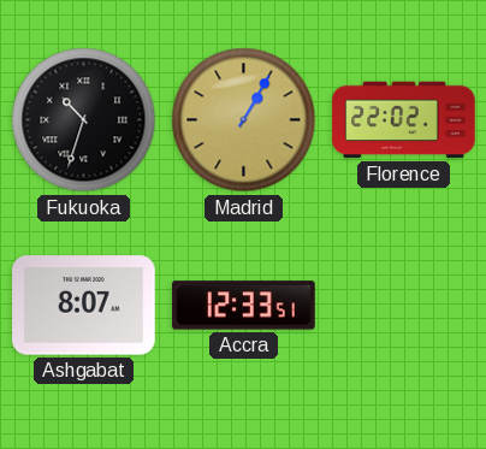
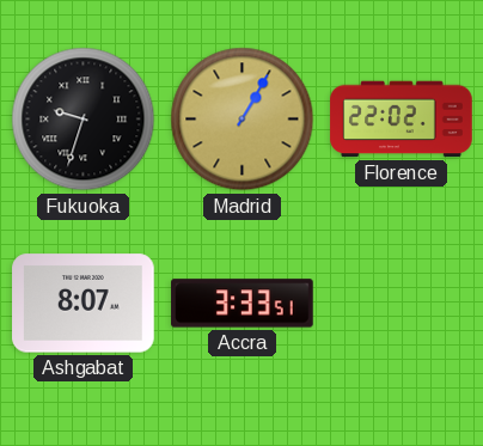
Fukuoka: 10:33 -> 9:33 (84, 120)
Accra: 12:33 -> 3:33 (243, 304)
